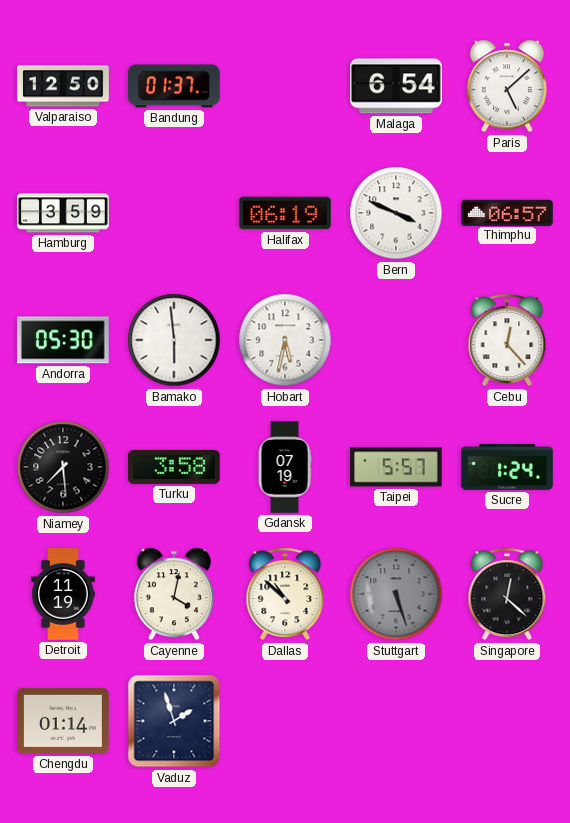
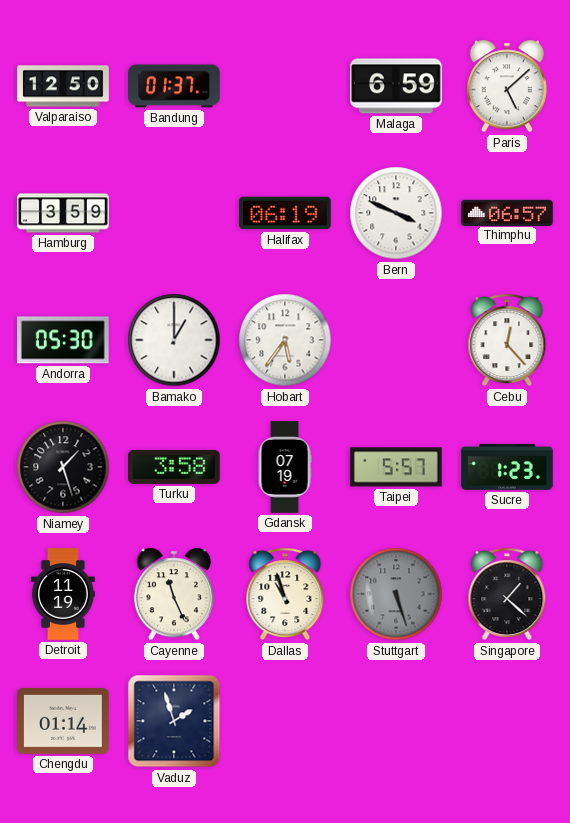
Malaga: 6:54 -> 6:59 (397, 86)
Bamako: 5:59 -> 1:00 (174, 340)
Hobart: 5:32 -> 5:36 (285, 340)
Niamey: 7:29 -> 1:27 (63, 467)
Sucre: 1:24 -> 1:23 (507, 467)
Cayenne: 4:02 -> 11:26 (174, 594)
Dallas: 10:52 -> 10:57 (285, 594)
Singapore: 12:22 -> 1:22 (507, 594)
